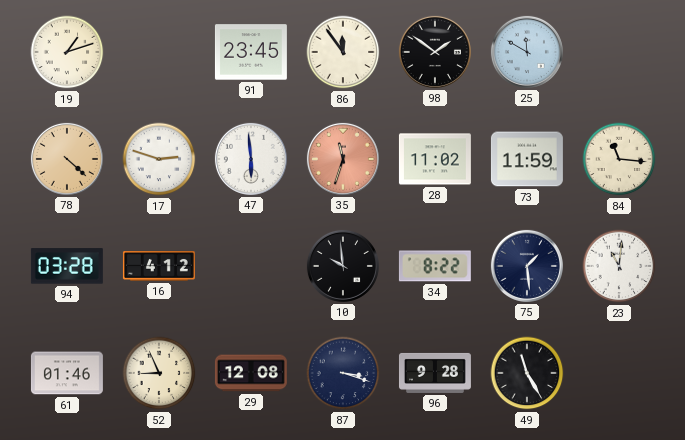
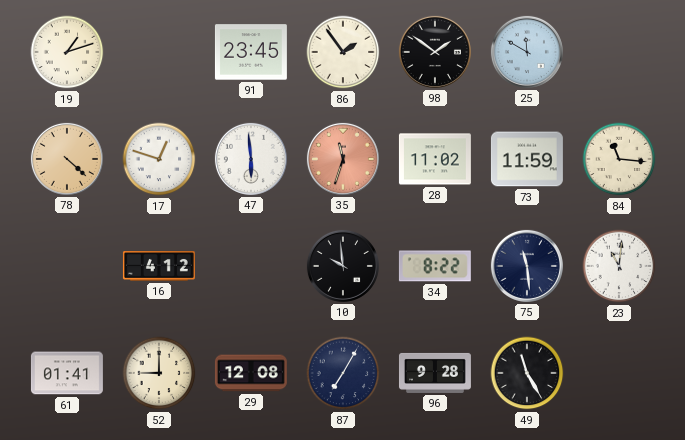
86: 11:54 -> 1:54 (343, 52)
17: 2:48 -> 12:48 (159, 159)
94: 03:28 -> none (67, 266)
75: 1:29 -> 11:29 (527, 266)
61: 01:46 -> 01:41 (67, 373)
52: 8:56 -> 9:00 (159, 373)
87: 3:18 -> 7:05 (343, 373)
